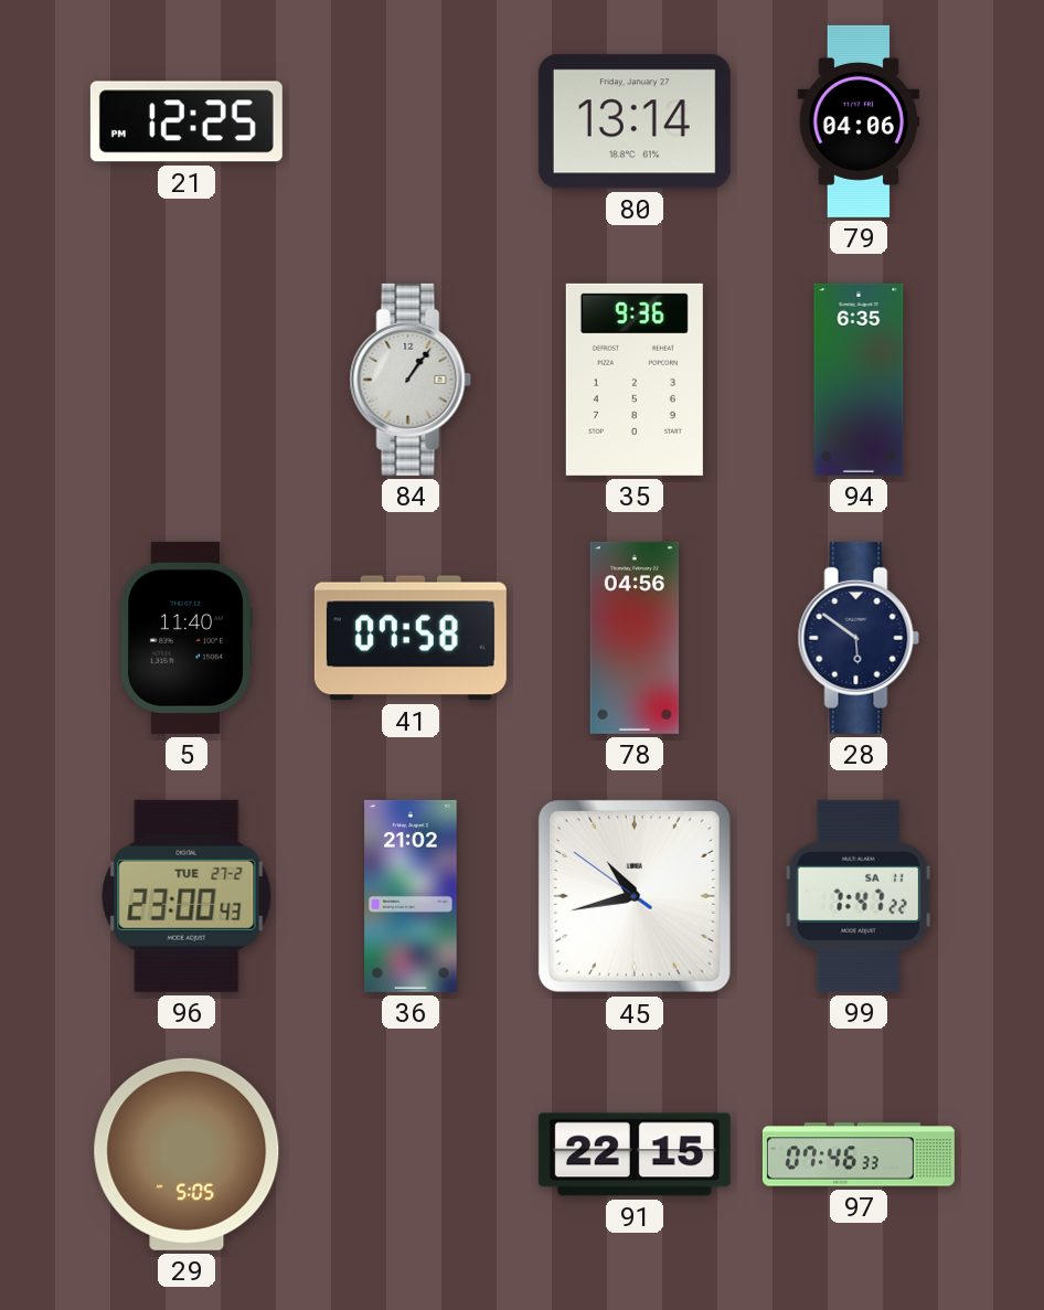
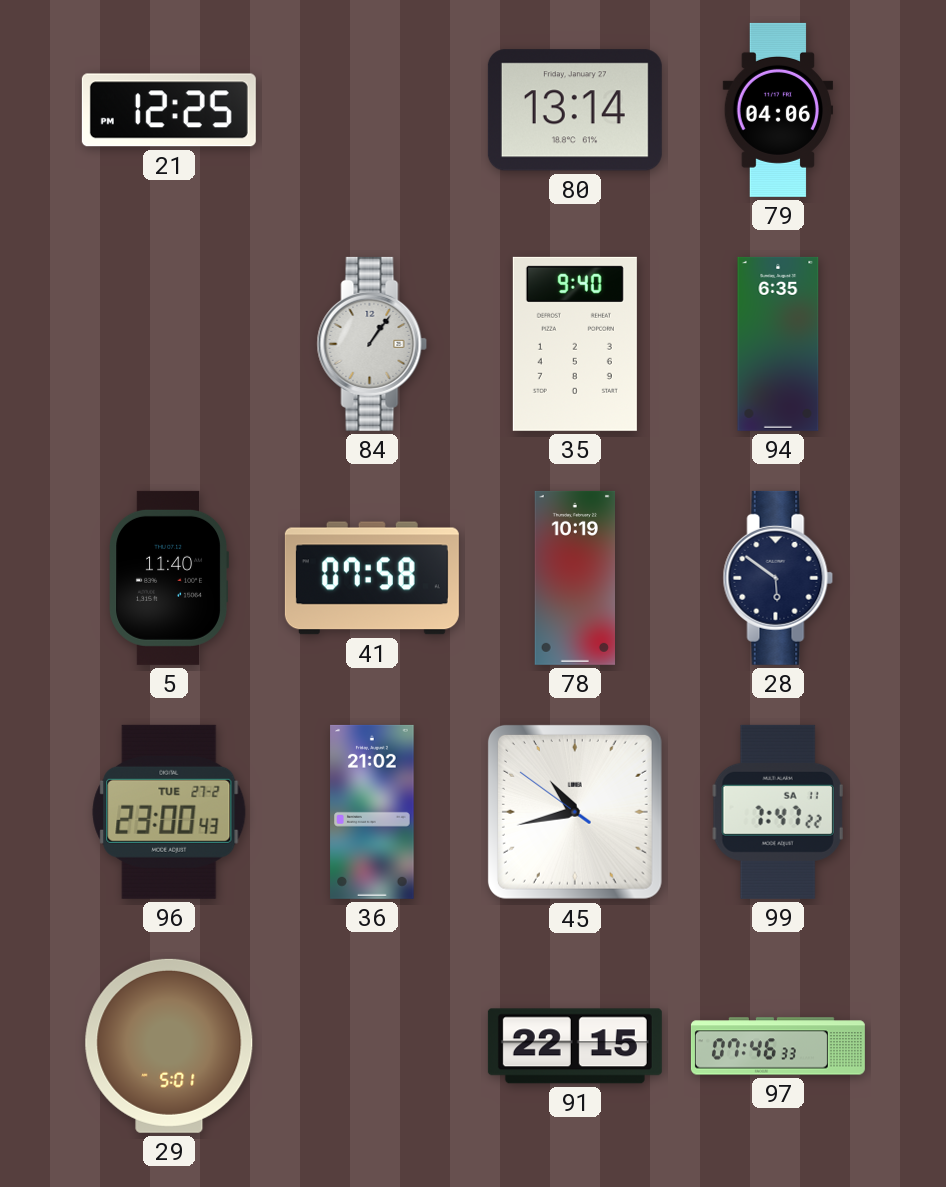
35: 9:36 -> 9:40 (575, 344)
78: 04:56 -> 10:19 (574, 578)
29: 5:05 -> 5:01 (169, 1046)
